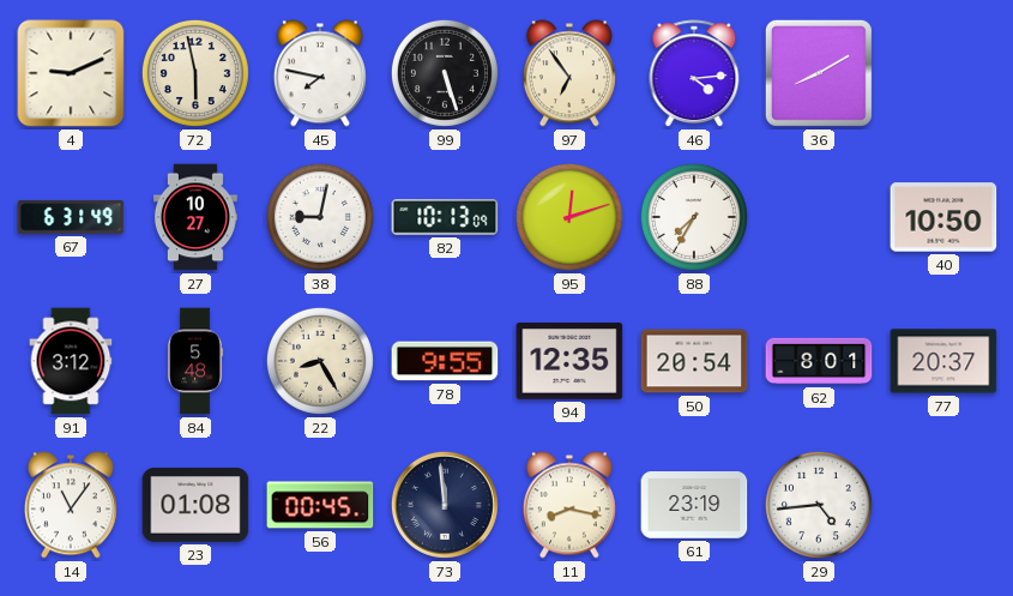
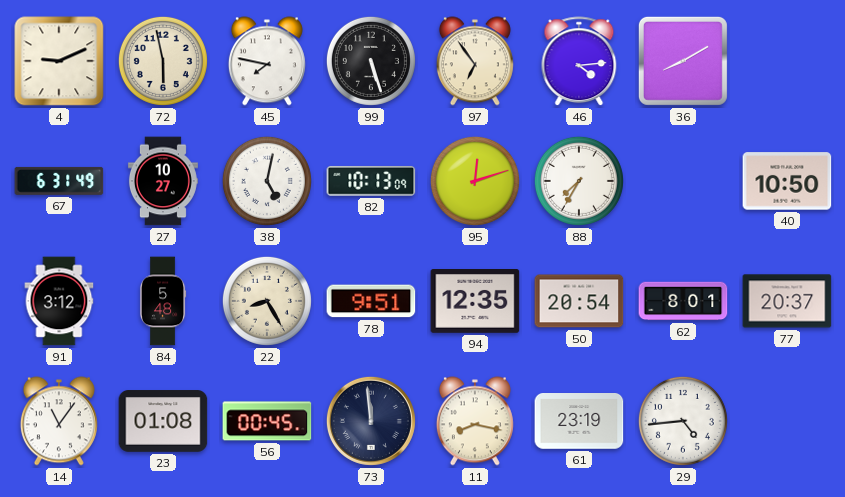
38: 9:02 -> 5:02 (267, 181)
78: 9:55 -> 9:51 (371, 301)
